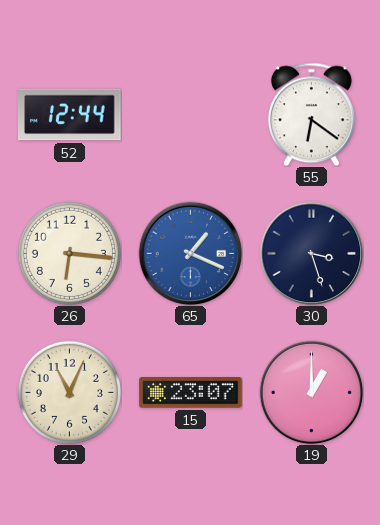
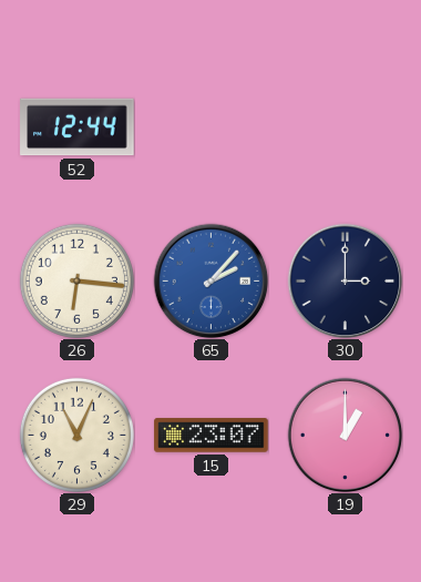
55: 6:21 -> none (311, 114)
65: 1:19 -> 2:07 (210, 280)
30: 3:27 -> 3:00 (345, 280)
